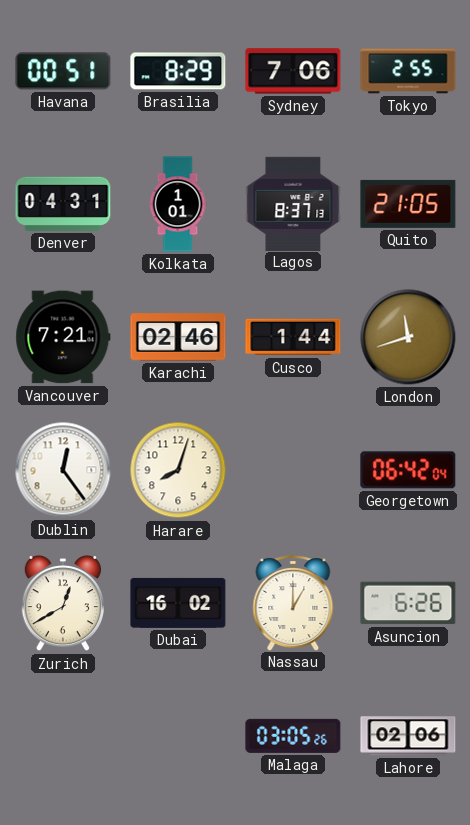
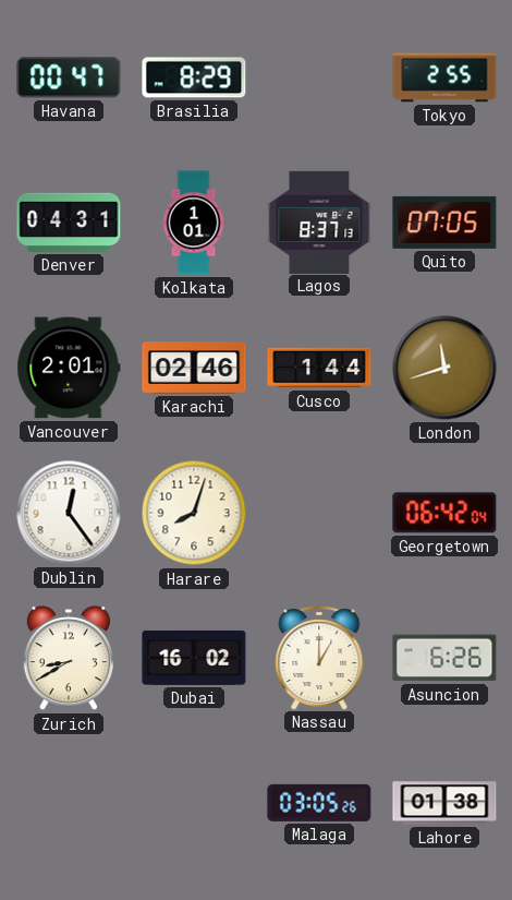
Havana: 00:51 -> 00:47 (69, 77)
Sydney: 7:06 -> none (293, 71)
Quito: 21:05 -> 07:05 (444, 223)
Vancouver: 7:21 -> 2:01 (69, 368)
Zurich: 12:40 -> 8:40 (68, 659)
Lahore: 02:06 -> 01:38 (444, 803)
